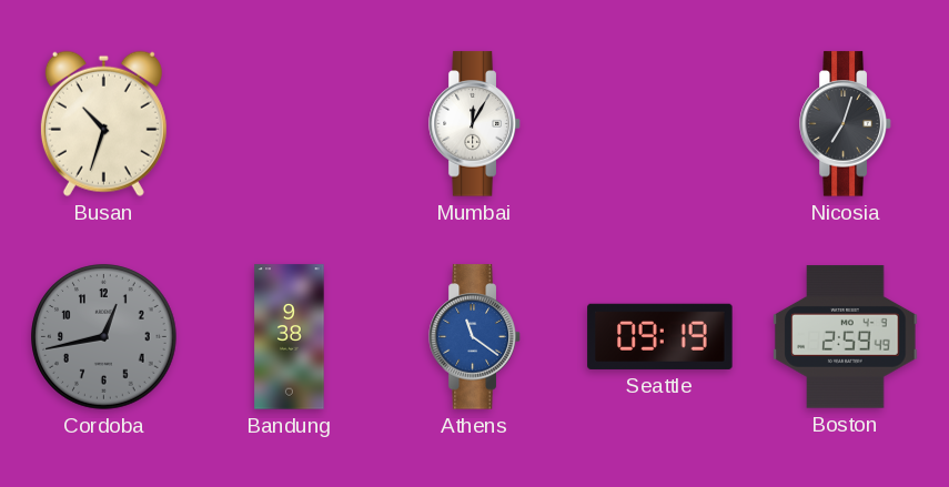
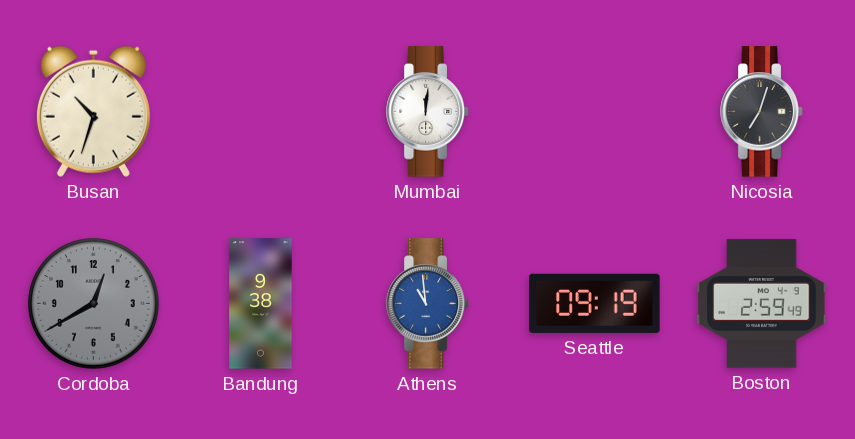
Mumbai: 12:05 -> 12:01 (428, 112)
Cordoba: 12:43 -> 12:40 (94, 304)
Athens: 11:21 -> 10:59 (428, 304)
